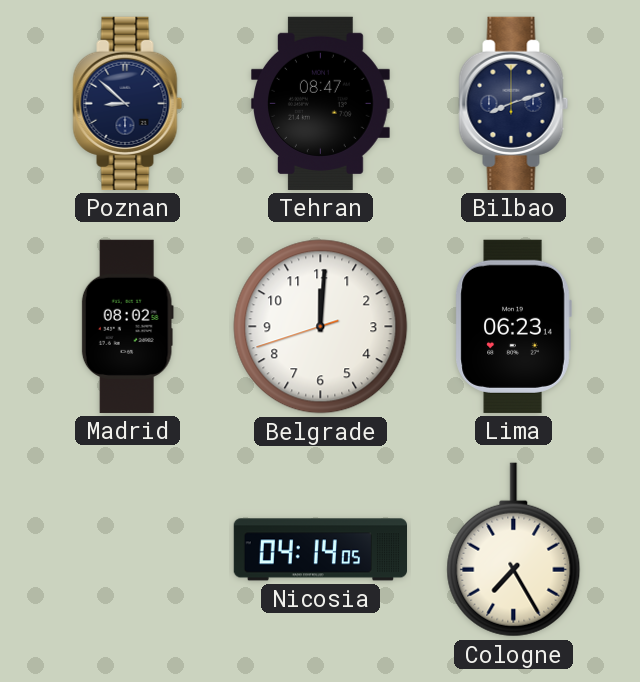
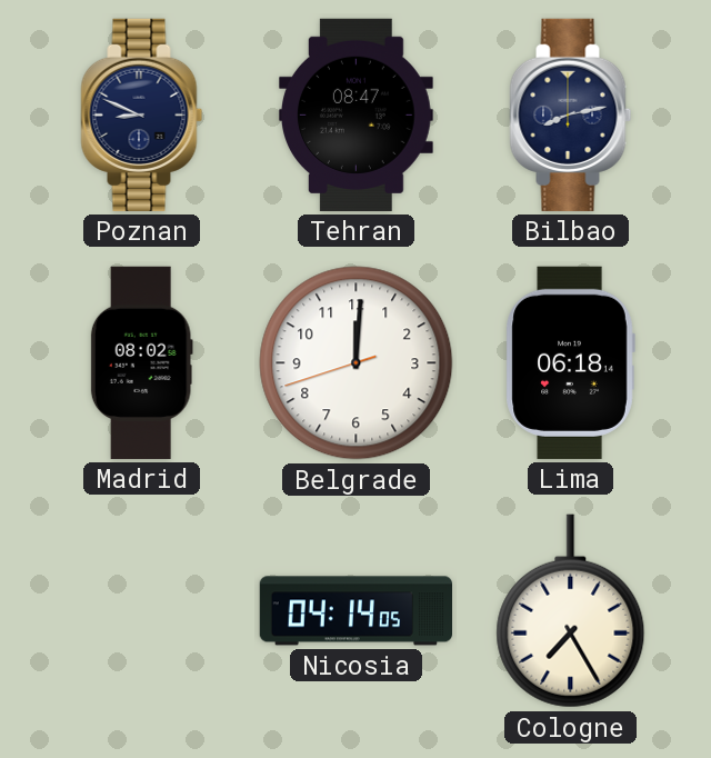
Poznan: 8:52 -> 8:49 (142, 114)
Bilbao: 8:12 -> 8:13 (571, 114)
Lima: 06:23 -> 06:18 (570, 362)
